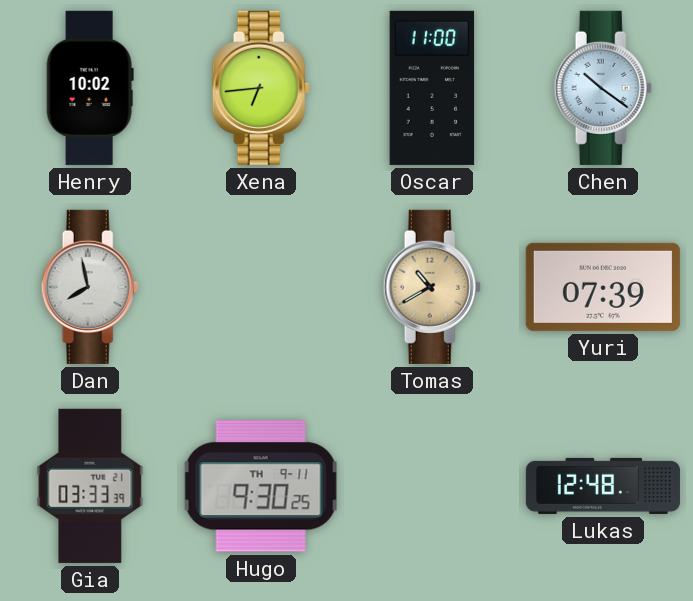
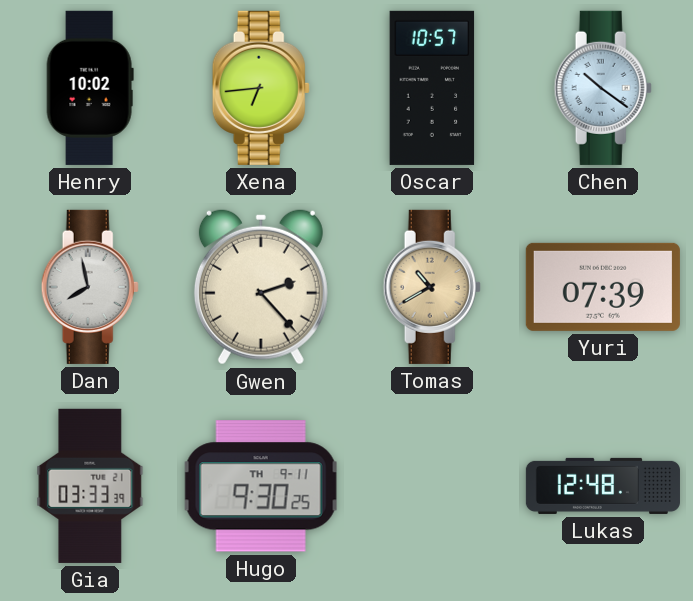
Oscar: 11:00 -> 10:57 (432, 88)
Gwen: none -> 2:23 (261, 287)
